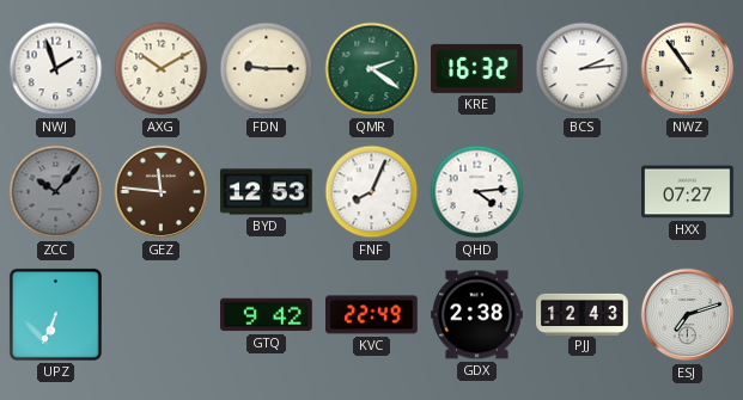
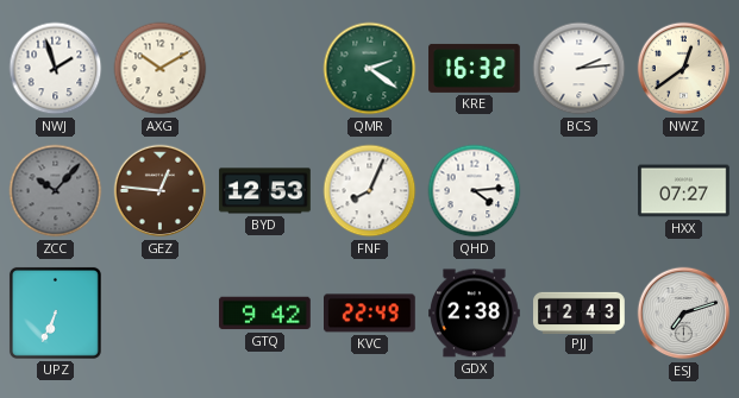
FDN: 9:15 -> none (267, 69)
NWZ: 10:54 -> 12:39 (684, 69)
GEZ: 11:46 -> 12:46 (161, 191)
